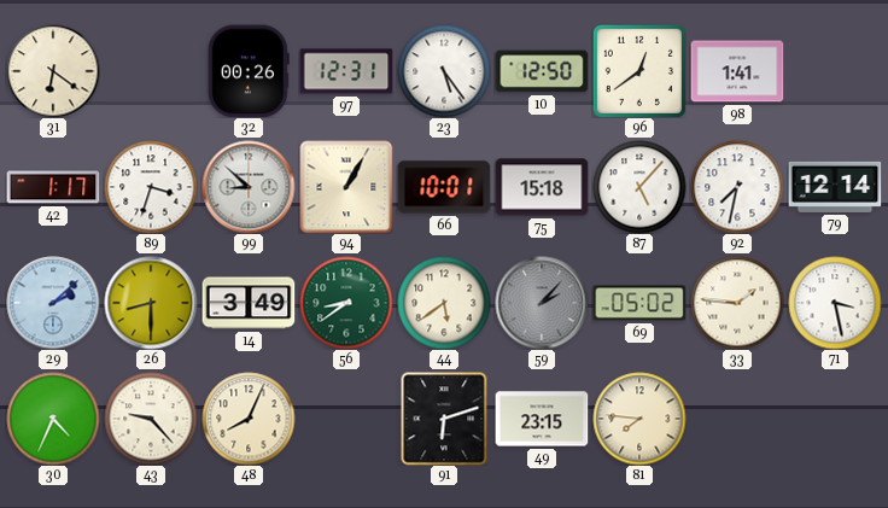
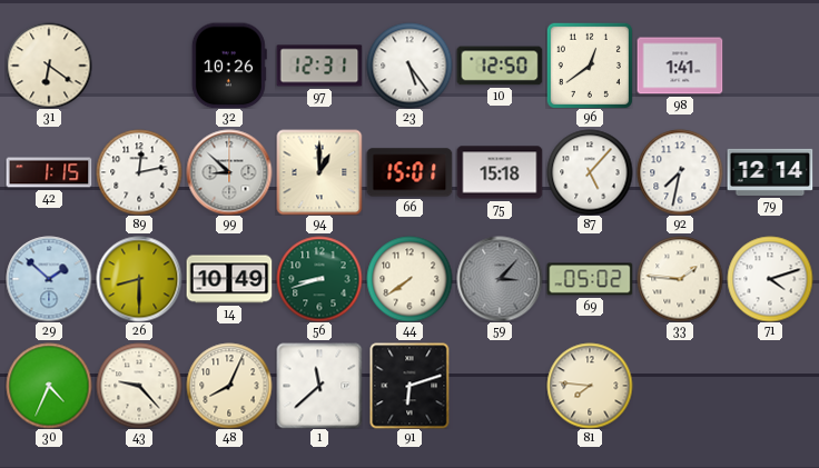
32: 00:26 -> 10:26 (229, 66)
42: 1:17 -> 1:15 (49, 172)
89: 3:33 -> 12:13 (139, 172)
94: 1:05 -> 1:00 (319, 172)
66: 10:01 -> 15:01 (409, 172)
29: 2:08 -> 1:52 (49, 279)
14: 3:49 -> 10:49 (229, 279)
56: 8:39 -> 8:42 (319, 279)
44: 5:39 -> 7:39 (409, 279)
59: 2:07 -> 3:07 (500, 279)
71: 3:28 -> 4:12 (770, 279)
1: none -> 11:38 (319, 386)
49: 23:15 -> none (542, 419)
